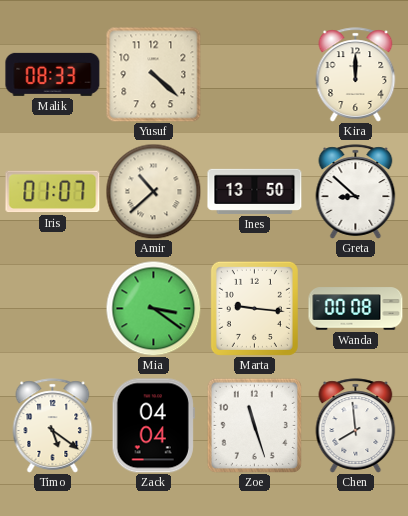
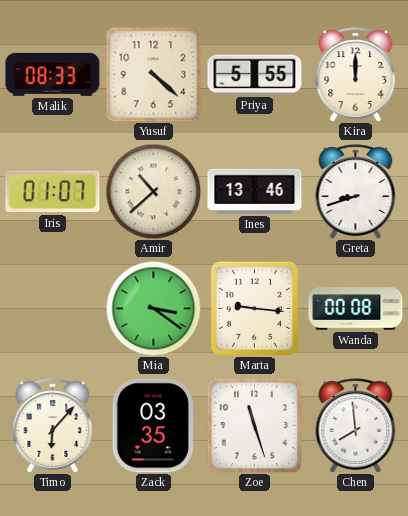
Priya: none -> 5:55 (255, 75)
Ines: 13:50 -> 13:46 (255, 191)
Greta: 8:52 -> 8:42 (356, 192)
Timo: 5:21 -> 6:07 (53, 426)
Zack: 04:04 -> 03:35 (153, 426)
